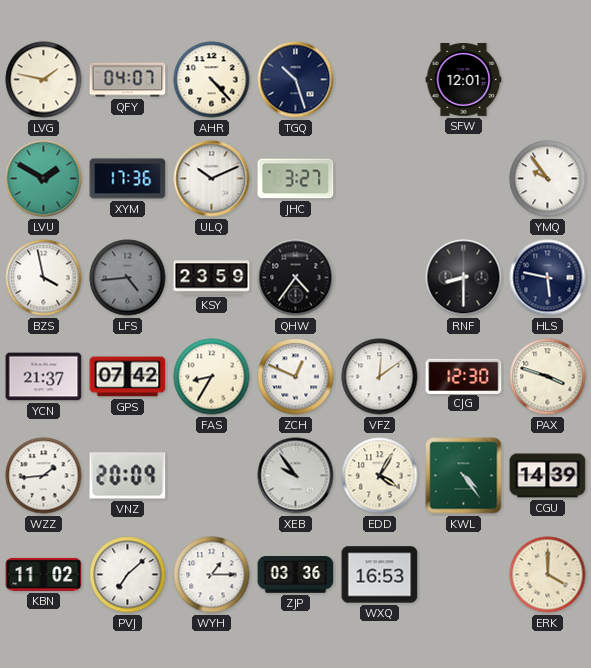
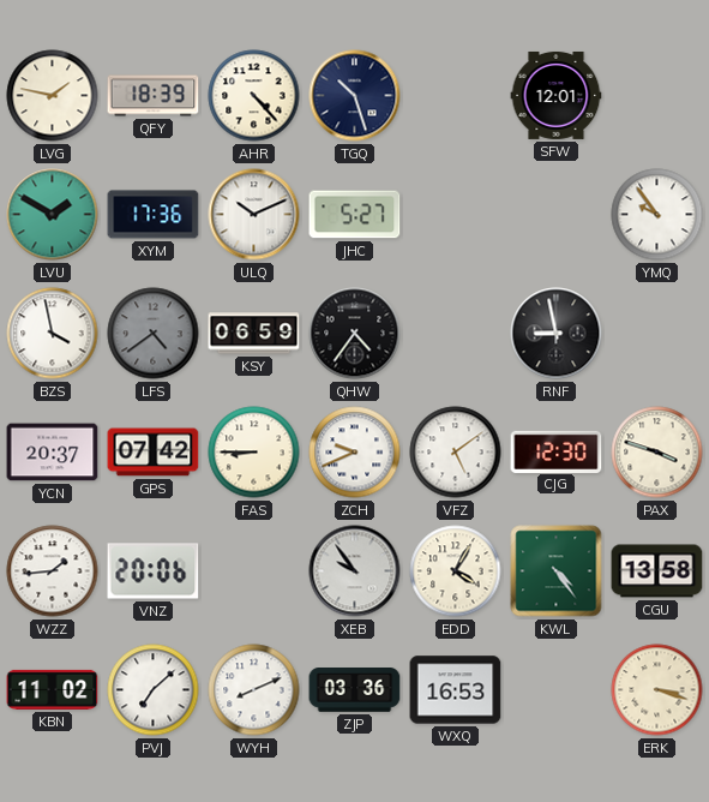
QFY: 04:07 -> 18:39 (154, 96)
JHC: 3:27 -> 5:27 (355, 215)
LFS: 4:44 -> 4:39 (154, 334)
KSY: 23:59 -> 06:59 (254, 334)
RNF: 8:30 -> 8:58 (557, 334)
HLS: 5:47 -> none (548, 278)
YCN: 21:37 -> 20:37 (53, 453)
FAS: 8:35 -> 8:45 (254, 453)
ZCH: 12:49 -> 9:41 (355, 453)
VFZ: 12:09 -> 5:09 (456, 453)
VNZ: 20:09 -> 20:06 (154, 571)
CGU: 14:39 -> 13:58 (657, 571)
WYH: 1:15 -> 8:11 (254, 690)
ERK: 4:00 -> 3:18 (657, 690)
